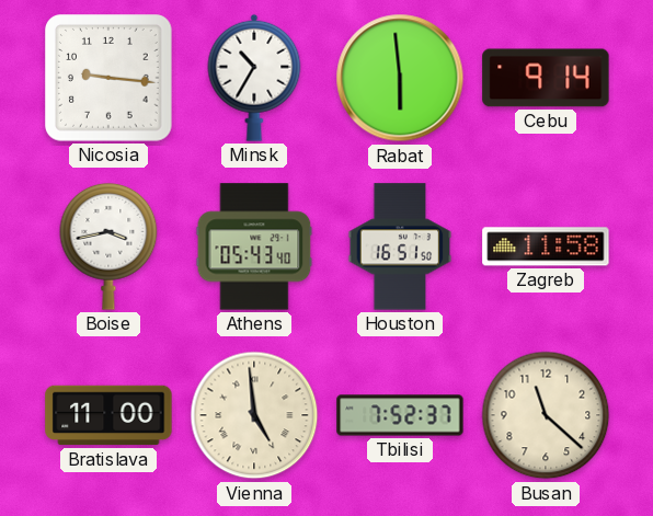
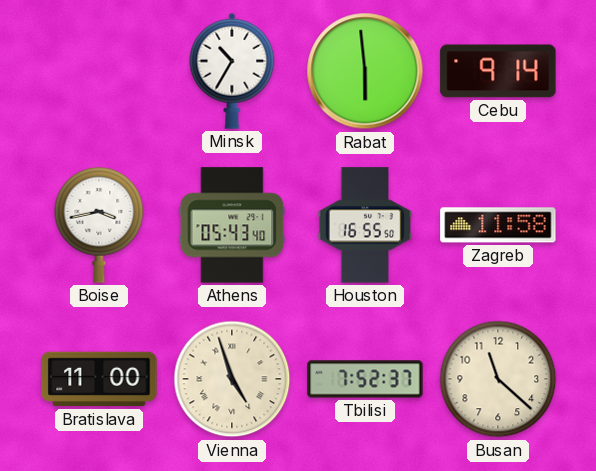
Nicosia: 9:16 -> none (108, 78)
Houston: 16:51 -> 16:55 (365, 225)
Vienna: 4:59 -> 4:57 (232, 379)
